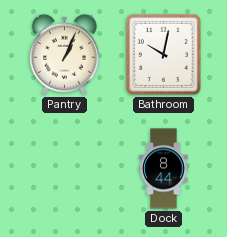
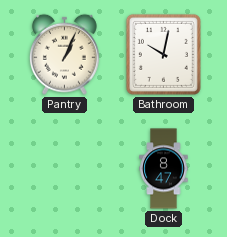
Dock: 8:44 -> 8:47 (164, 169)
